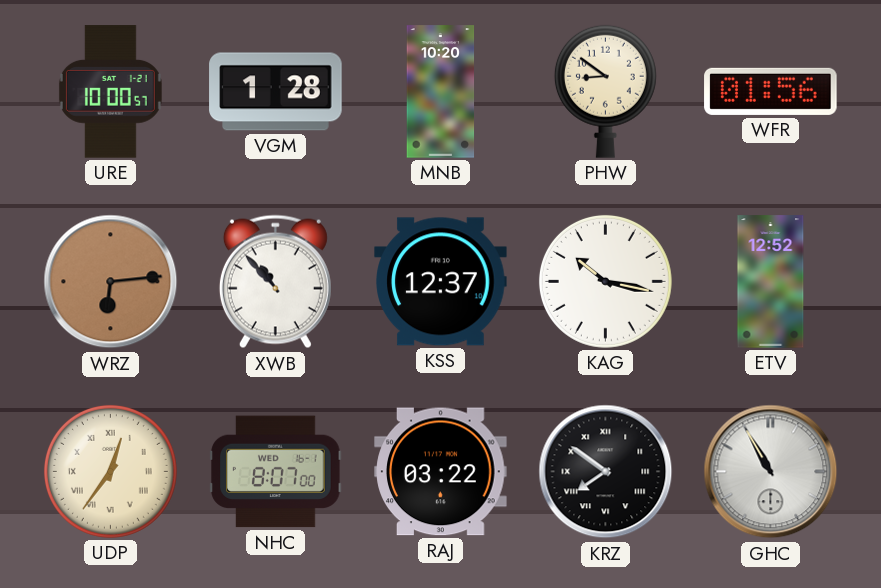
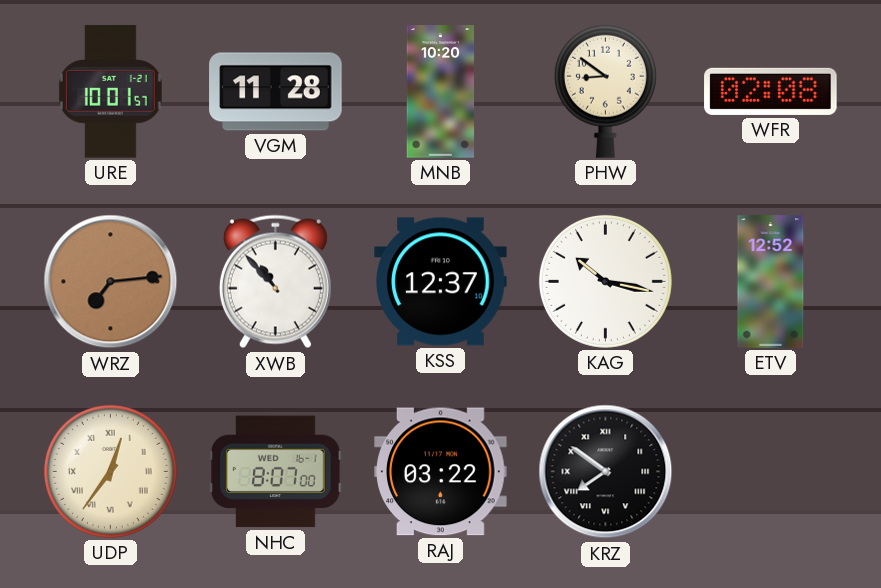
URE: 10:00 -> 10:01 (110, 92)
VGM: 1:28 -> 11:28 (276, 92)
WFR: 01:56 -> 02:08 (771, 91)
WRZ: 6:14 -> 7:14 (111, 282)
GHC: 10:55 -> none (771, 472)
